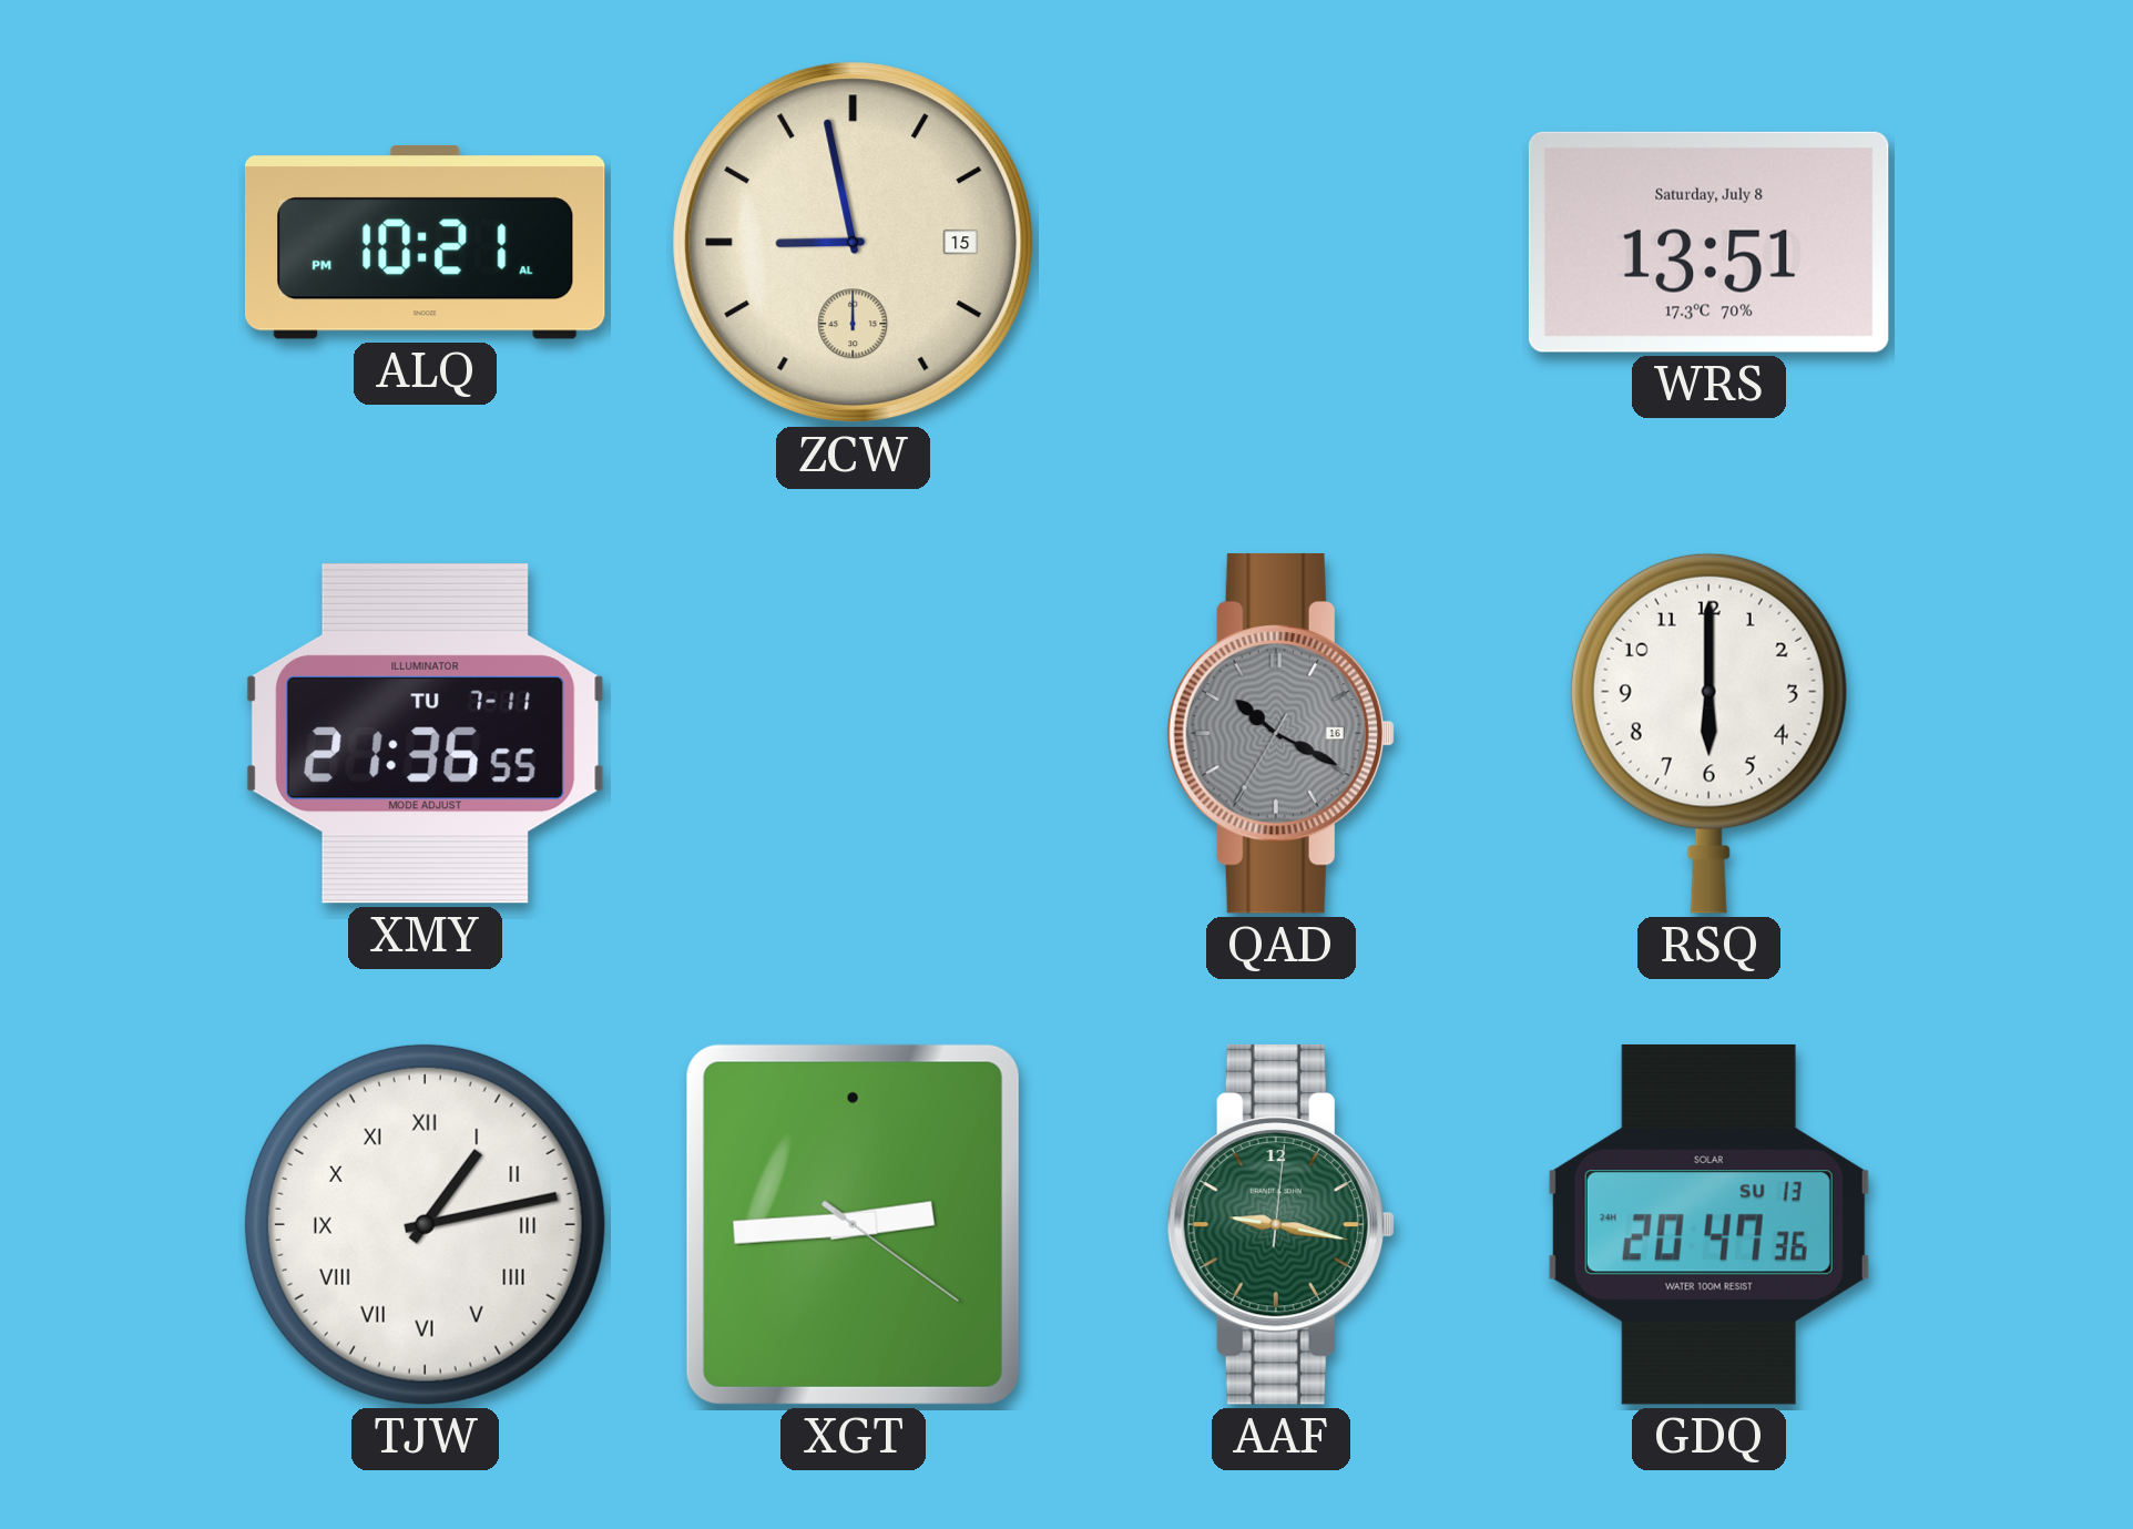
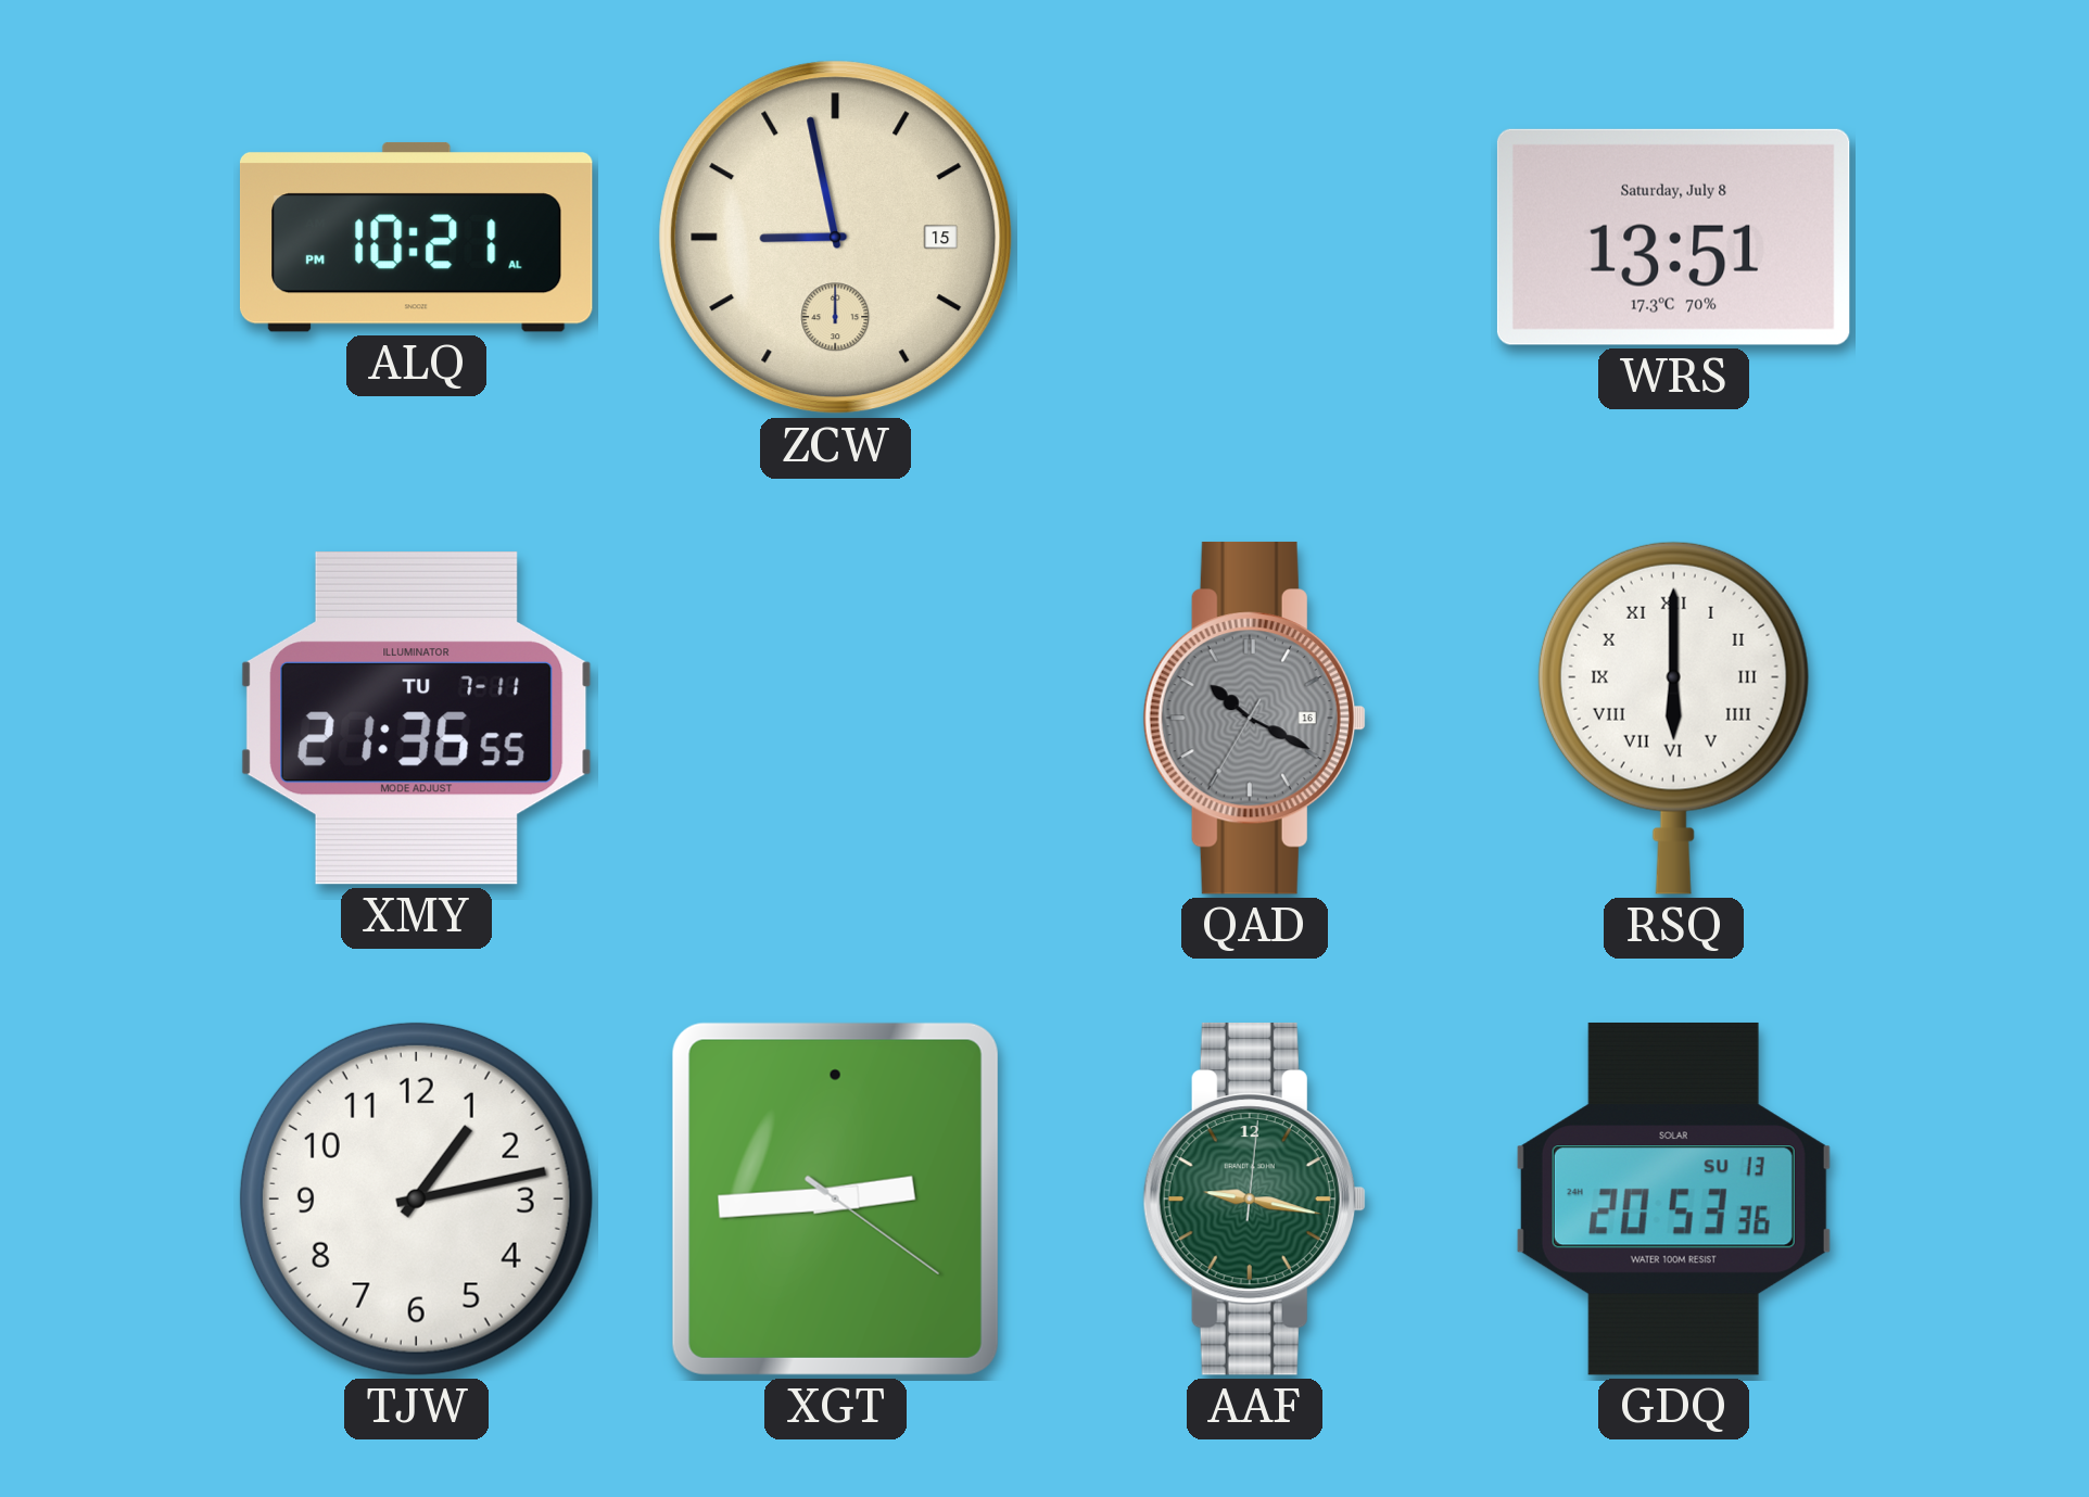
RSQ numerals: Arabic -> Roman (1673, 718)
TJW numerals: Roman -> Arabic (416, 1198)
GDQ: 20:47 -> 20:53 (1673, 1198)
